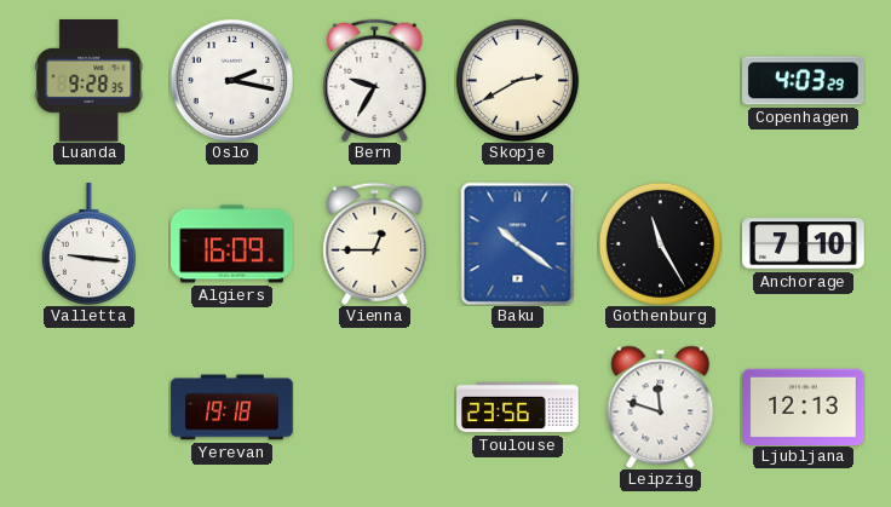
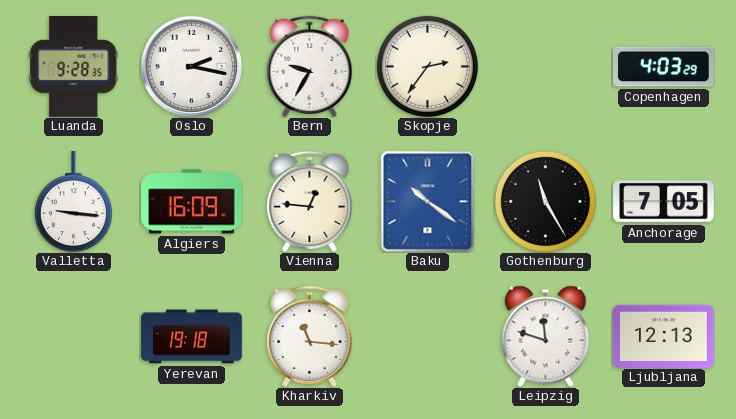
Skopje: 2:40 -> 2:36 (427, 66)
Vienna: 12:45 -> 12:46 (310, 201)
Anchorage: 7:10 -> 7:05 (664, 202)
Kharkiv: none -> 11:16 (310, 336)
Toulouse: 23:56 -> none (518, 408)
